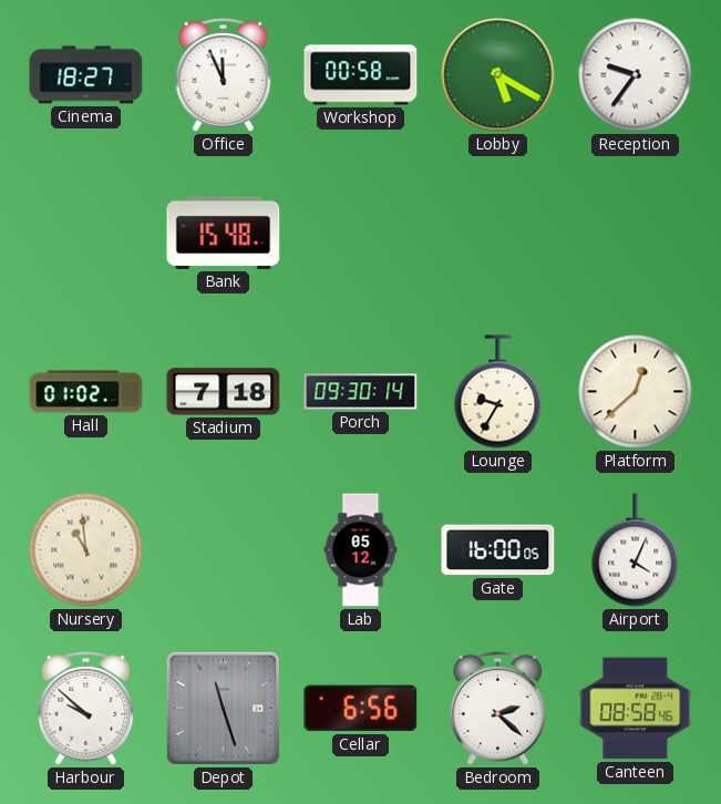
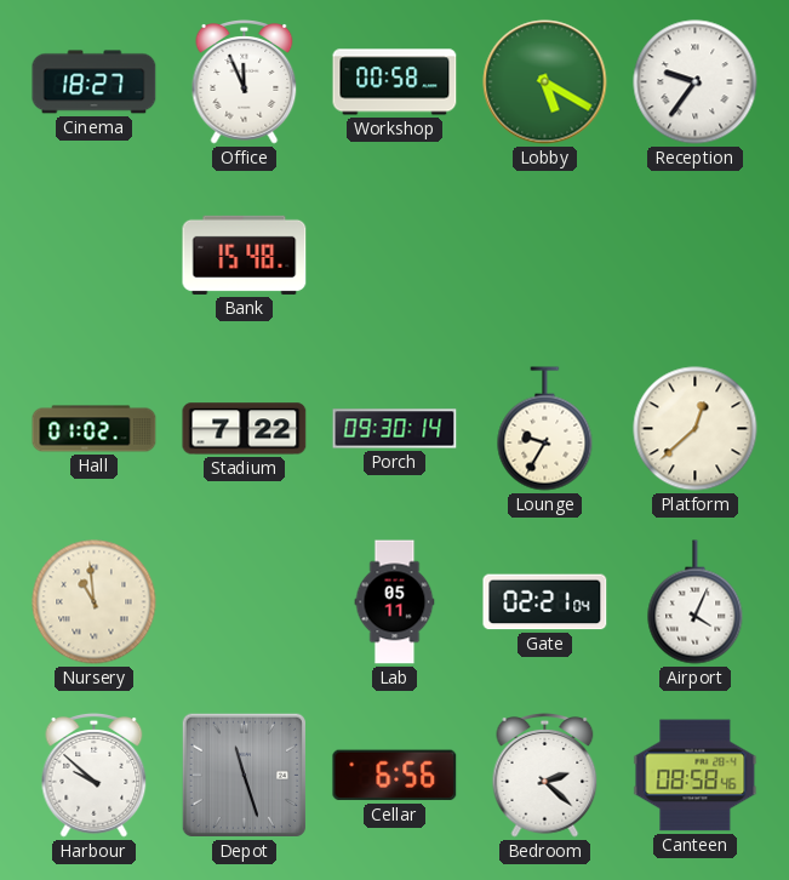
Stadium: 7:18 -> 7:22 (245, 429)
Lab: 05:12 -> 05:11 (395, 602)
Gate: 16:00 -> 02:21 (545, 602)
